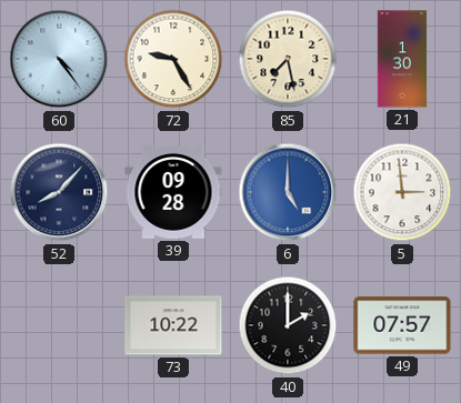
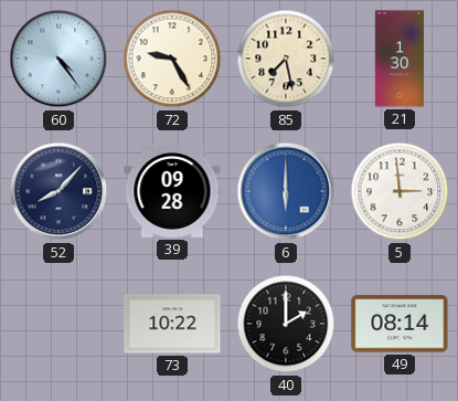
6: 5:00 -> 6:00 (286, 191)
49: 07:57 -> 08:14 (400, 324)
